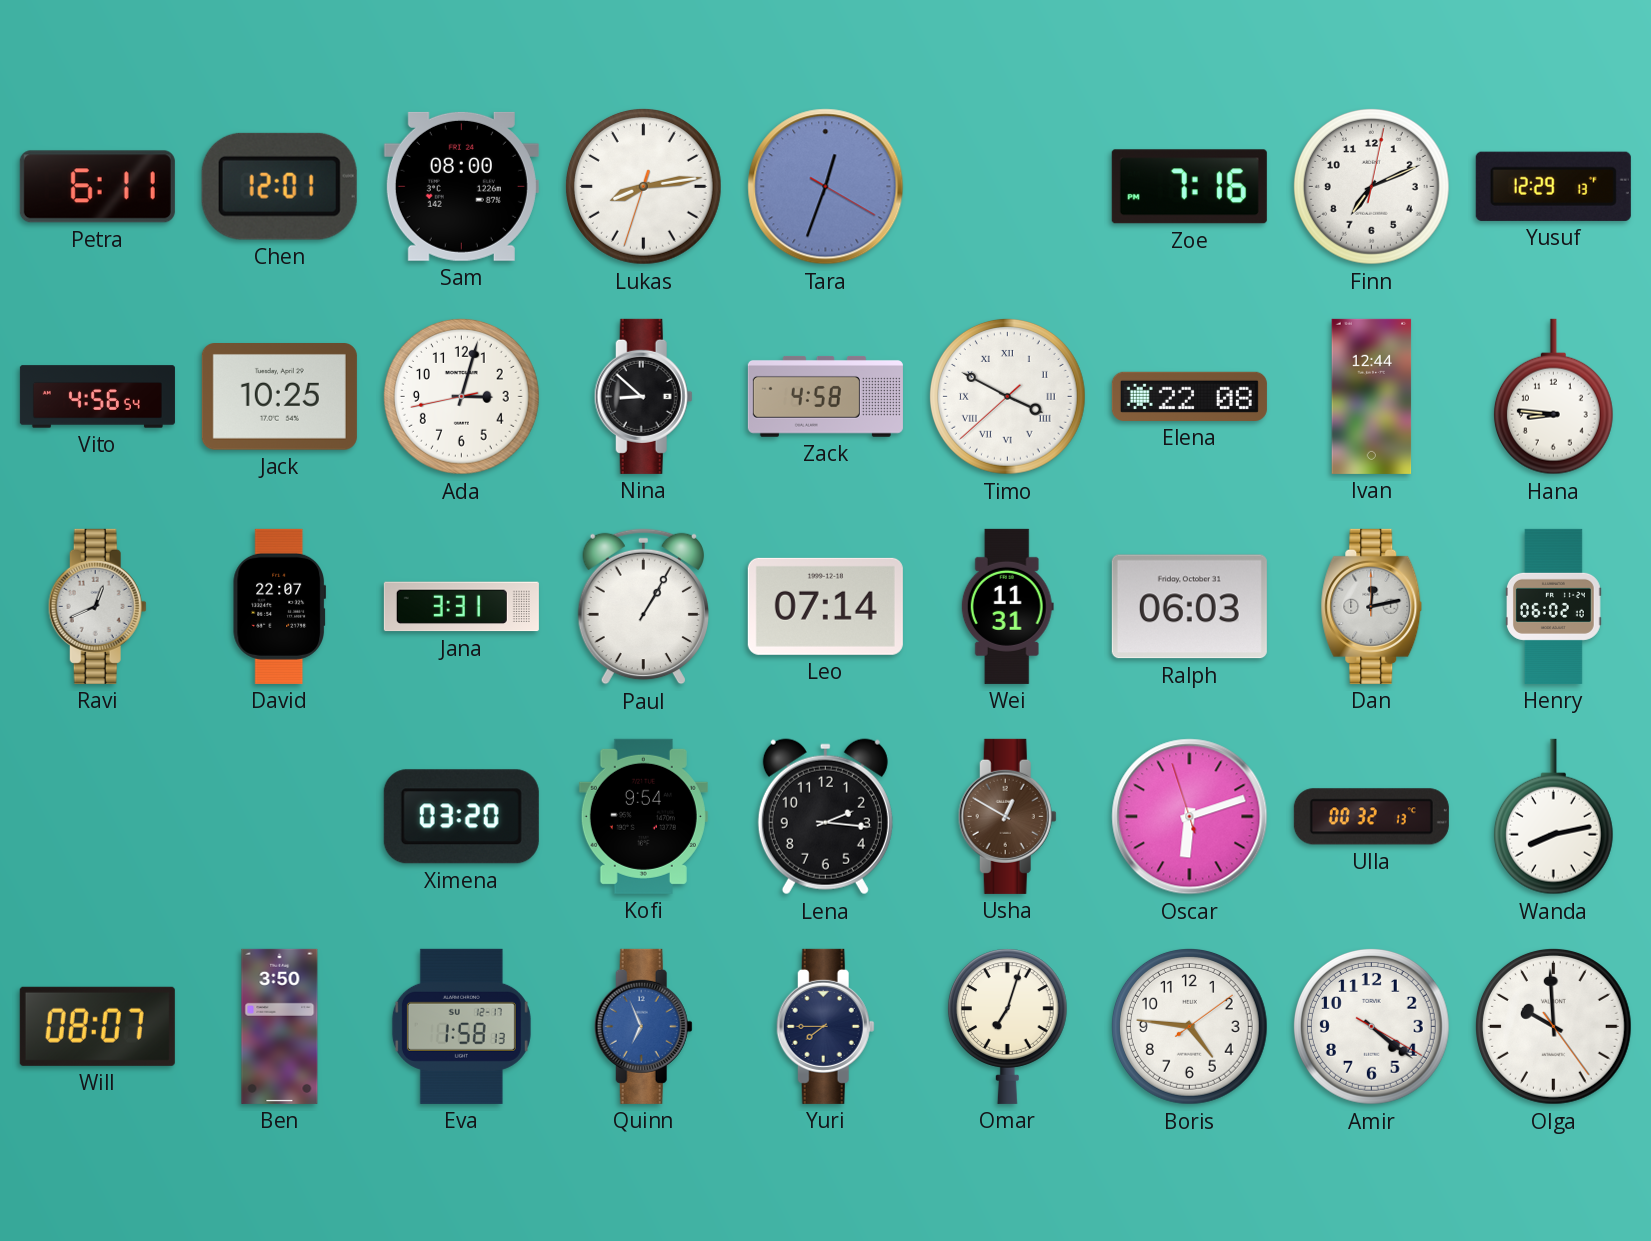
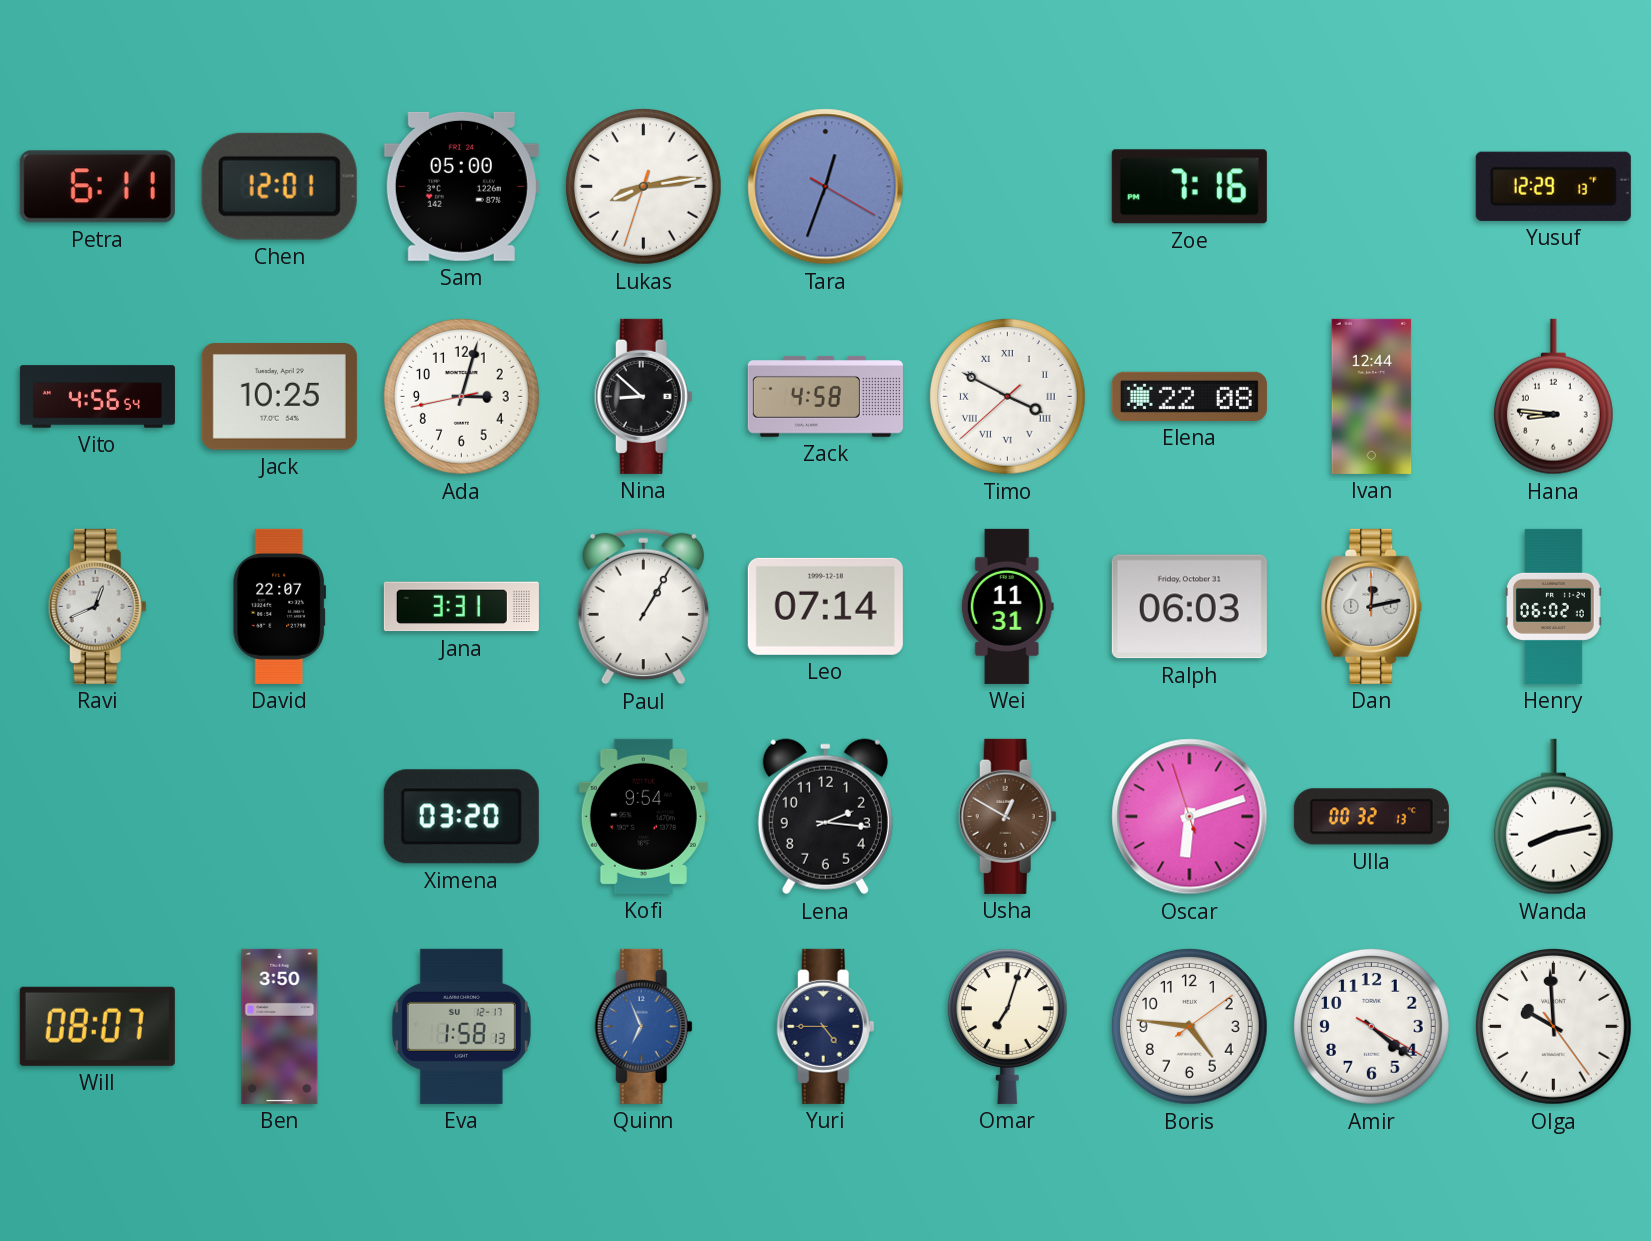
Sam: 08:00 -> 05:00 (461, 186)
Finn: 7:11 -> none (1371, 186)
Yuri: 7:45 -> 4:45 (825, 1026)
